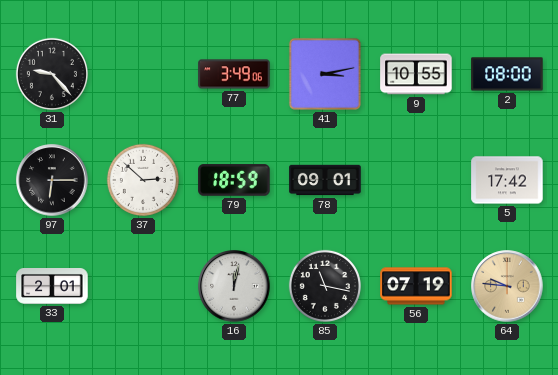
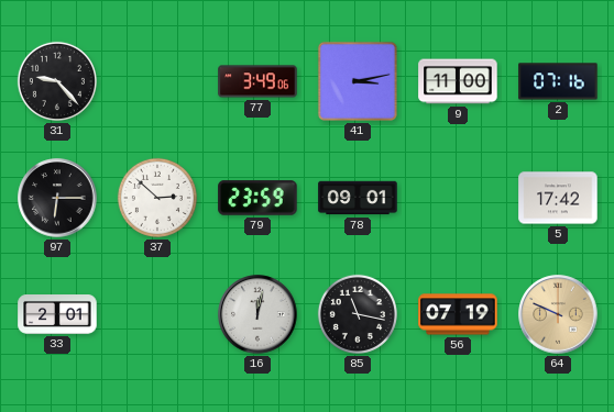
9: 10:55 -> 11:00 (458, 81)
2: 08:00 -> 07:16 (558, 81)
79: 18:59 -> 23:59 (257, 198)
64: 9:46 -> 9:49 (558, 314)
